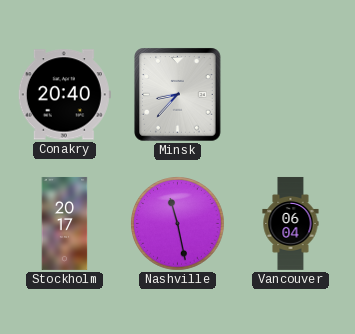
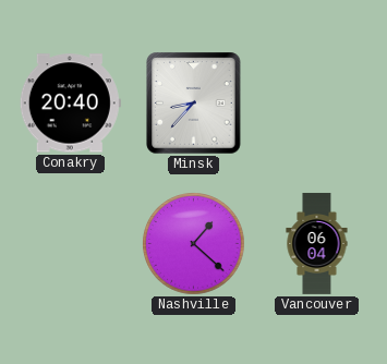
Stockholm: 20:17 -> none (65, 223)
Nashville: 11:28 -> 1:22 (194, 244)
